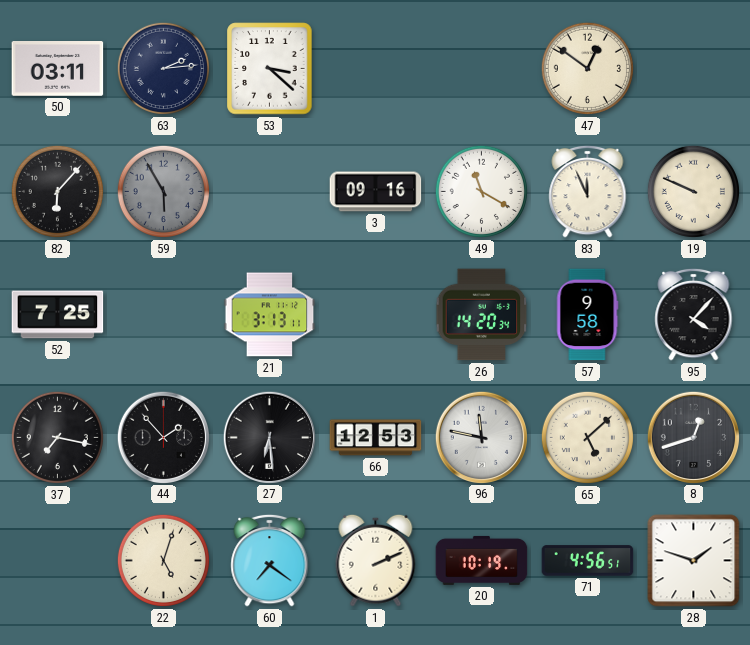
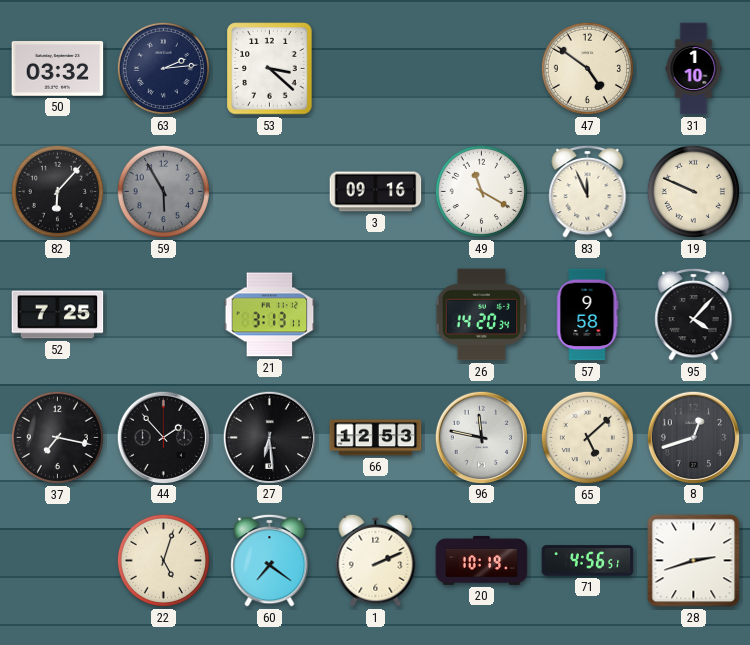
50: 03:11 -> 03:32 (58, 69)
47: 12:51 -> 4:51 (587, 68)
31: none -> 1:10 (694, 69)
28: 1:48 -> 2:42 (694, 561)
